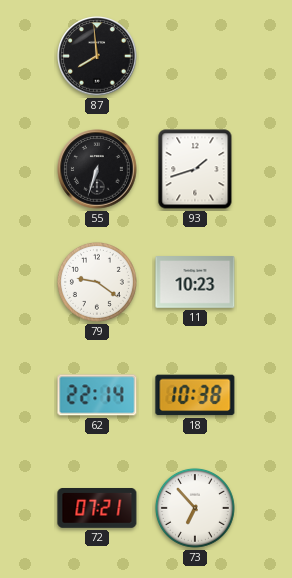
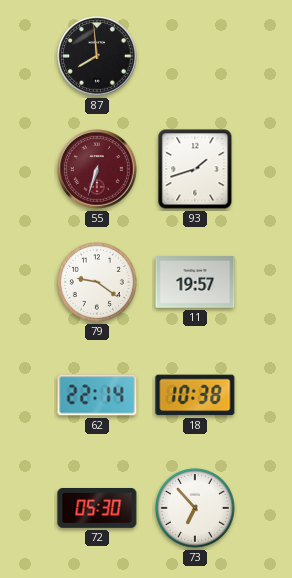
55 dial: black -> burgundy (97, 169)
11: 10:23 -> 19:57 (195, 282)
72: 07:21 -> 05:30 (97, 509)
